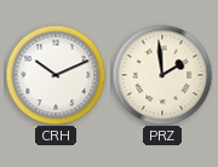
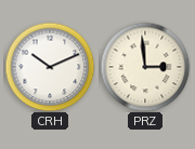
PRZ: 1:59 -> 2:59 (145, 67)
